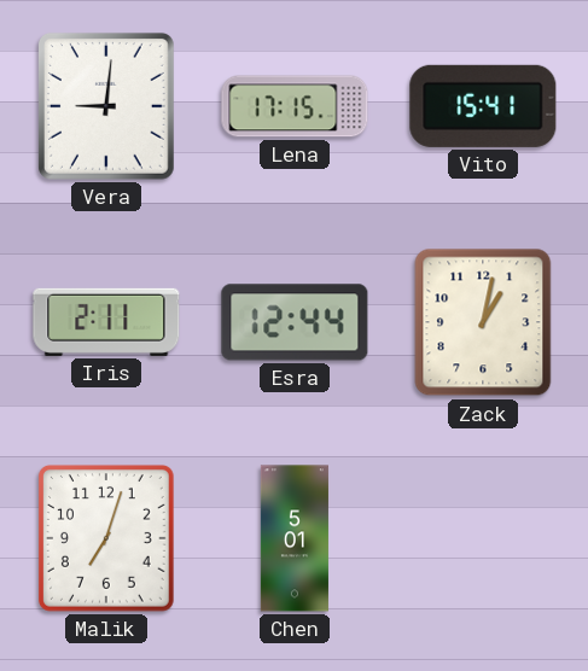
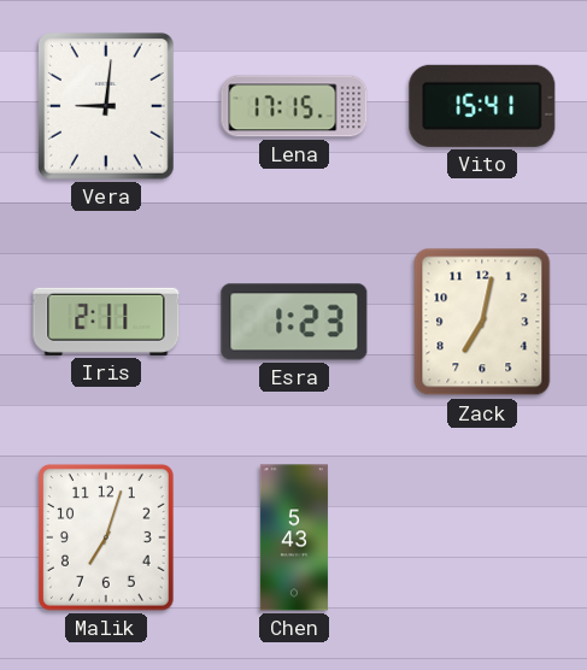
Esra: 12:44 -> 1:23 (294, 322)
Zack: 1:02 -> 7:02 (482, 322)
Chen: 5:01 -> 5:43 (294, 537)
